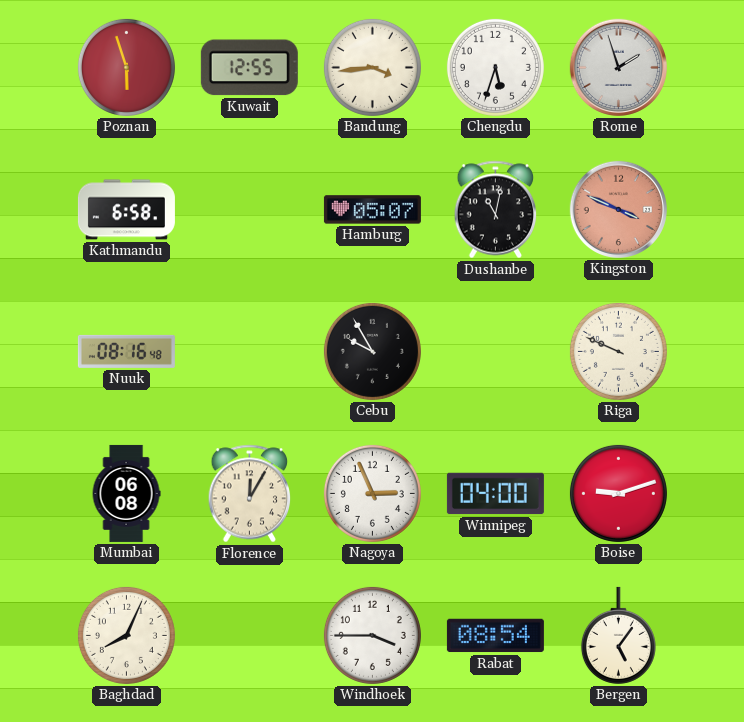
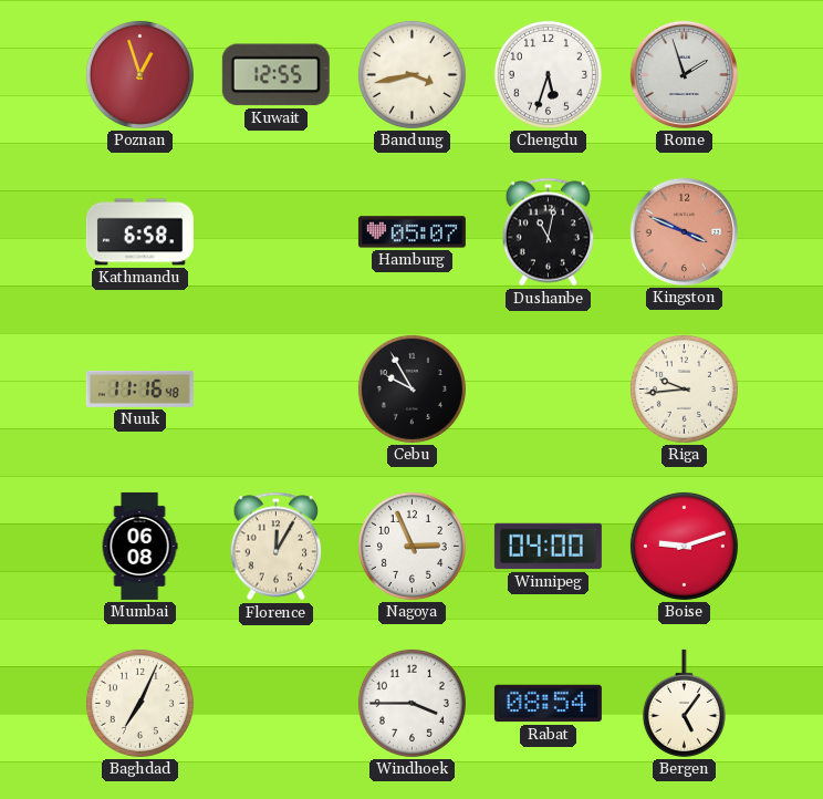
Poznan: 5:57 -> 12:57 (139, 74)
Bandung: 3:44 -> 3:43 (411, 74)
Nuuk: 08:16 -> 11:16 (139, 388)
Riga: 9:49 -> 9:44 (684, 388)
Baghdad: 8:04 -> 7:04 (139, 703)
